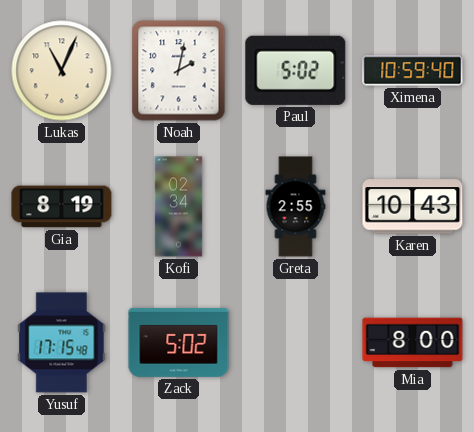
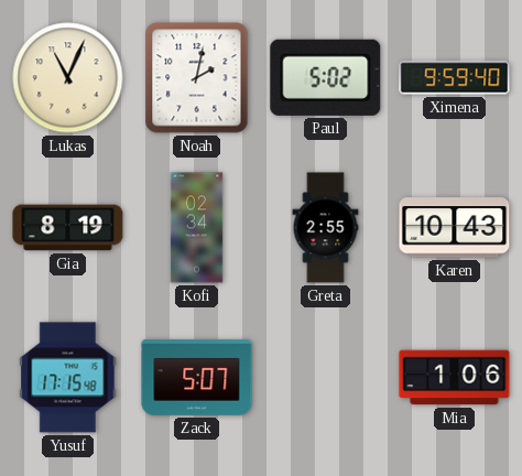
Ximena: 10:59 -> 9:59 (455, 78)
Zack: 5:02 -> 5:07 (197, 377)
Mia: 8:00 -> 1:06 (455, 378)
